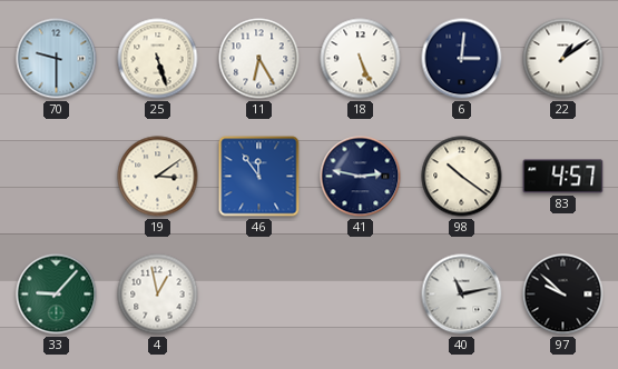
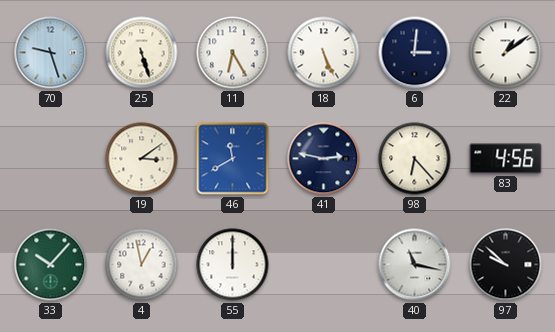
70: 9:30 -> 9:27 (51, 53)
46: 11:54 -> 11:40 (233, 159)
98: 10:21 -> 6:23 (415, 159)
83: 4:57 -> 4:56 (506, 159)
33: 9:07 -> 10:07 (51, 265)
55: none -> 12:00 (233, 265)
40: 11:13 -> 11:17 (415, 265)
